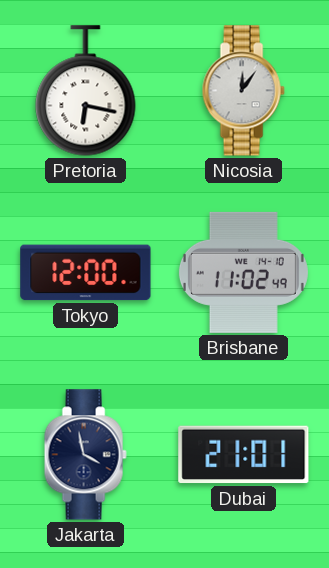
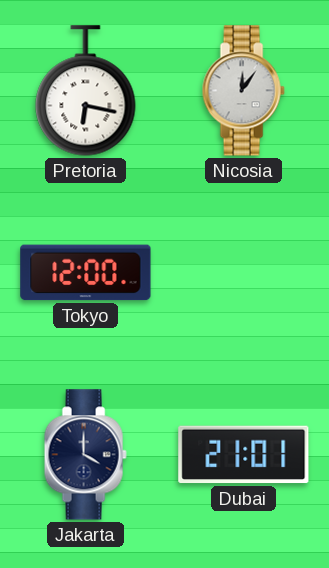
Brisbane: 11:02 -> none (243, 272)
Jakarta: 3:58 -> 4:00 (85, 455)
